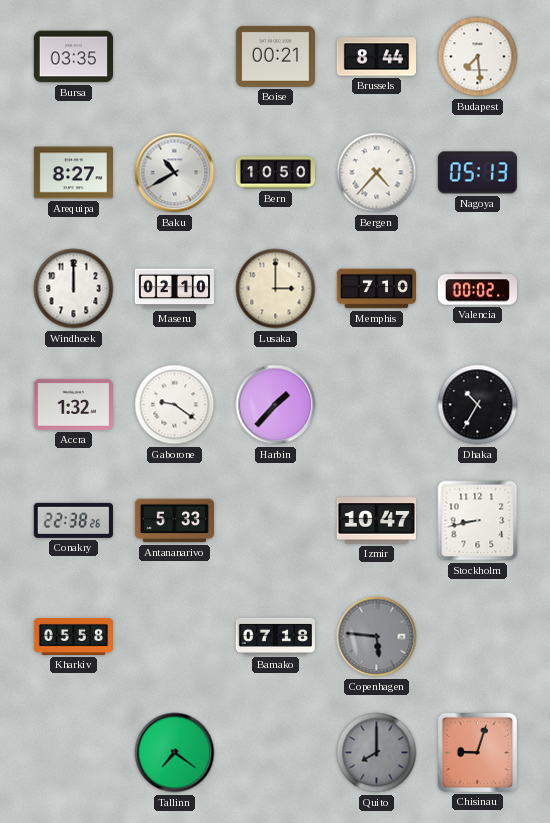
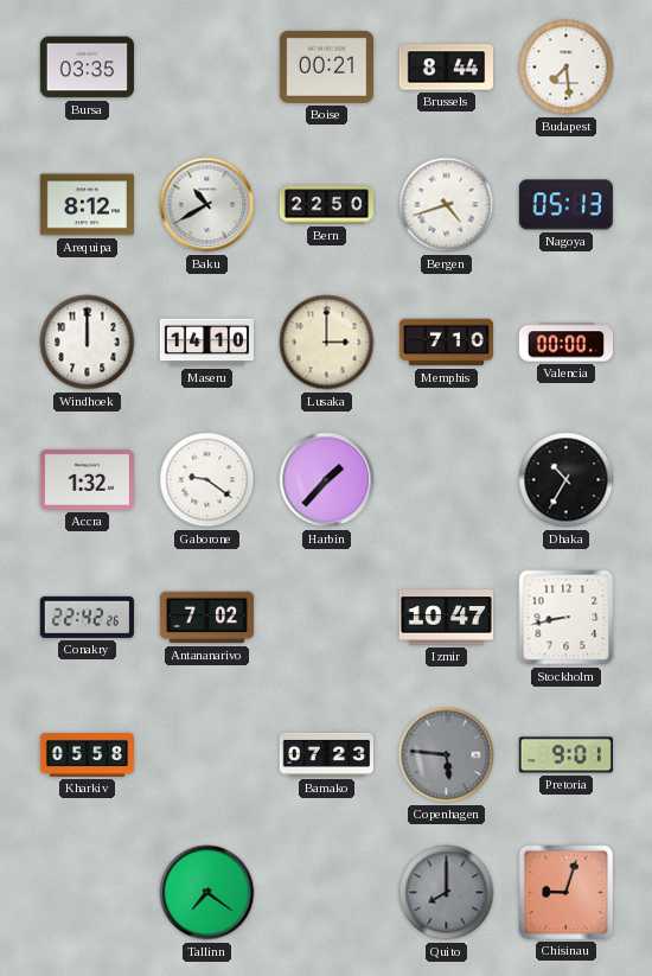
Arequipa: 8:27 -> 8:12 (87, 205)
Bern: 10:50 -> 22:50 (326, 205)
Bergen: 4:37 -> 4:42 (447, 205)
Maseru: 02:10 -> 14:10 (206, 343)
Valencia: 00:02 -> 00:00 (565, 343)
Conakry: 22:38 -> 22:42 (87, 617)
Antananarivo: 5:33 -> 7:02 (206, 618)
Bamako: 07:18 -> 07:23 (326, 754)
Pretoria: none -> 9:01 (565, 755)
